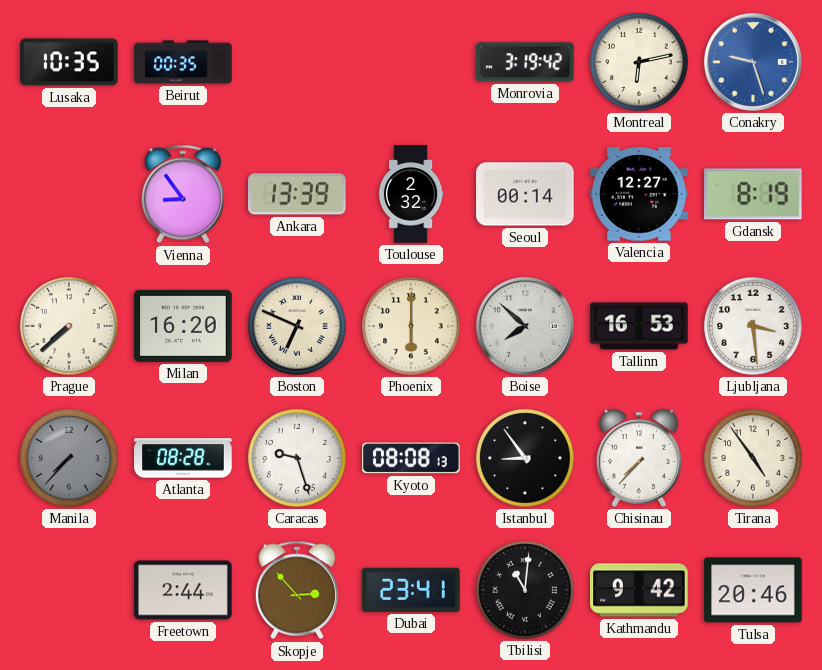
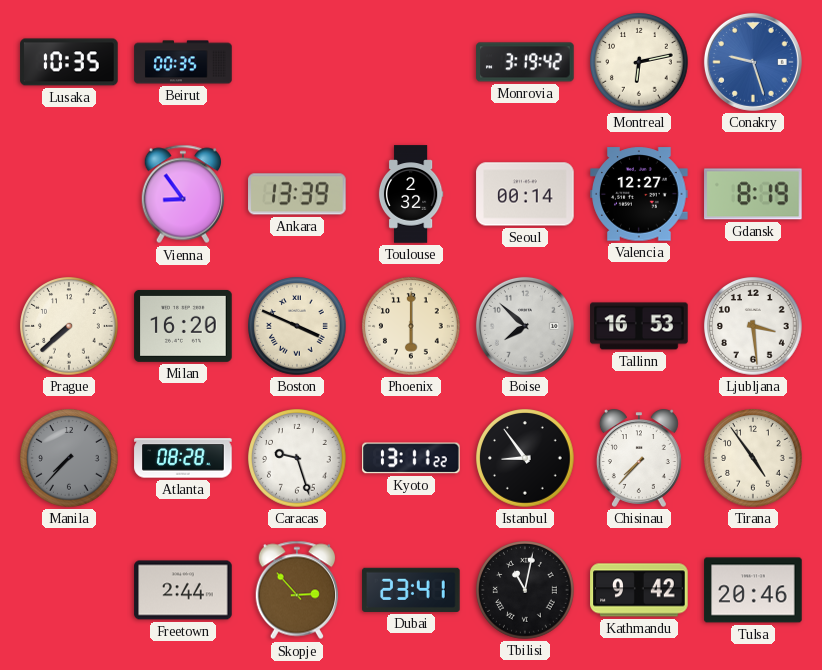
Boston: 6:49 -> 3:49 (297, 326)
Kyoto: 08:08 -> 13:11 (411, 458)
Tbilisi: 11:01 -> 11:02 (525, 590)
